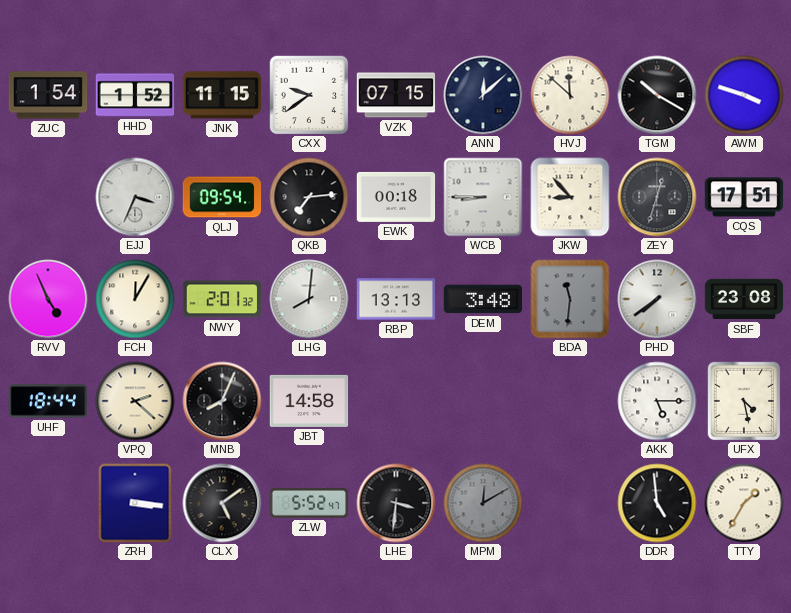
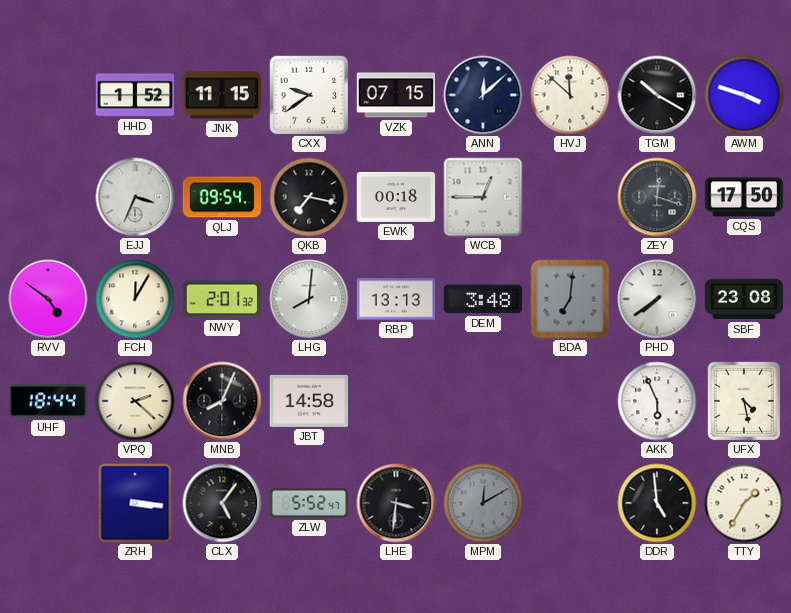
ZUC: 1:54 -> none (48, 95)
QKB: 7:14 -> 7:17 (309, 197)
WCB: 8:45 -> 12:45 (483, 197)
JKW: 8:53 -> none (570, 197)
ZEY: 12:33 -> 12:18 (657, 197)
CQS: 17:51 -> 17:50 (744, 197)
RVV: 4:56 -> 4:51 (48, 299)
BDA: 11:31 -> 7:01 (570, 299)
AKK: 5:15 -> 5:56 (657, 401)
CLX: 5:09 -> 5:06 (222, 503)
